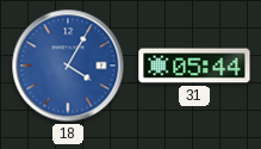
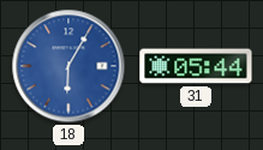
18: 4:05 -> 6:05 (68, 66)
